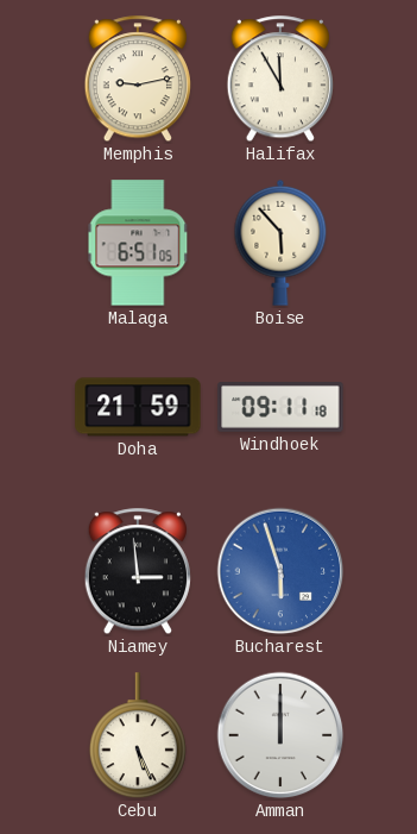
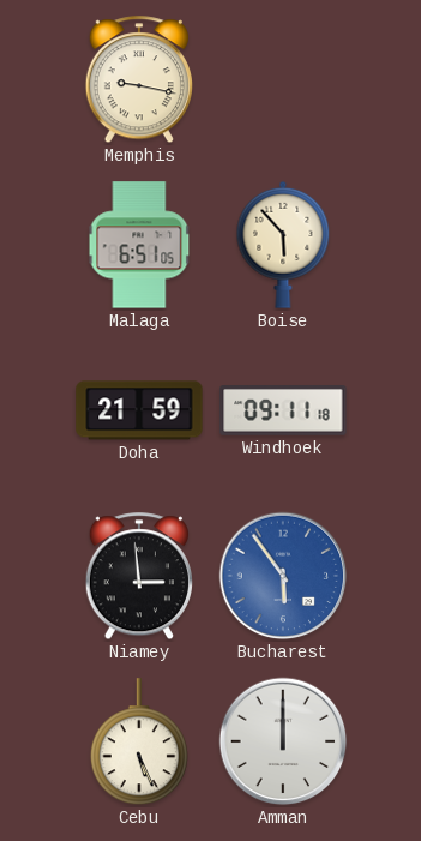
Memphis: 9:13 -> 9:17 (139, 80)
Halifax: 11:55 -> none (280, 80)
Bucharest: 5:57 -> 5:54 (283, 576)
